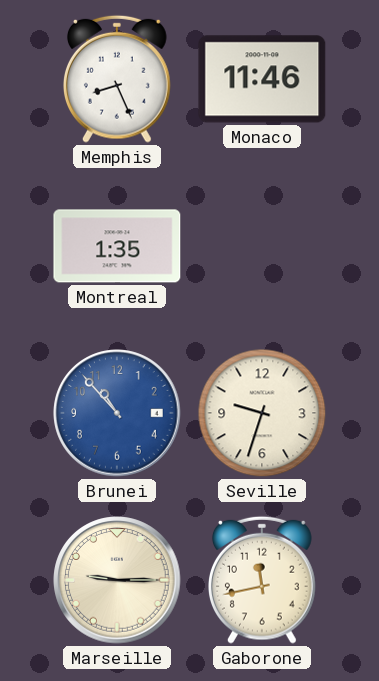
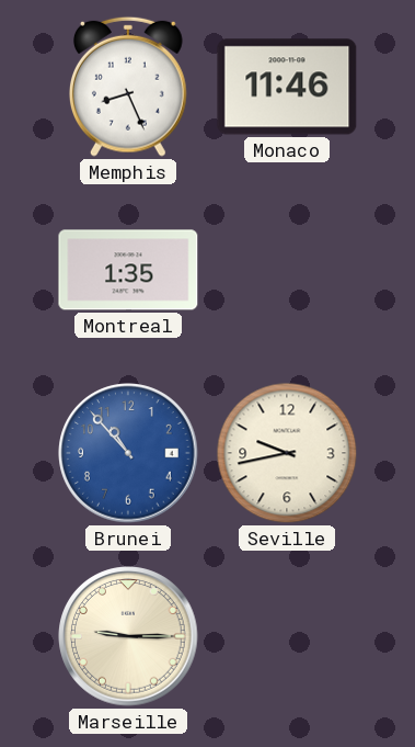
Seville: 9:33 -> 9:43 (287, 453)
Gaborone: 11:43 -> none (263, 580)
